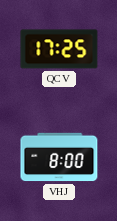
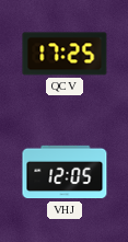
VHJ: 8:00 -> 12:05 (65, 172)
